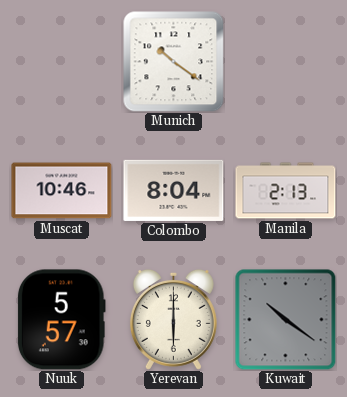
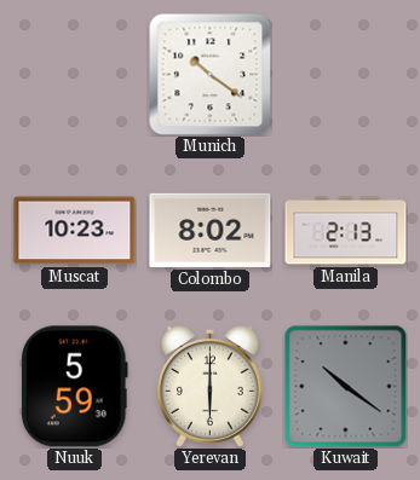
Muscat: 10:46 -> 10:23 (75, 231)
Colombo: 8:04 -> 8:02 (211, 230)
Nuuk: 5:57 -> 5:59 (74, 387)
